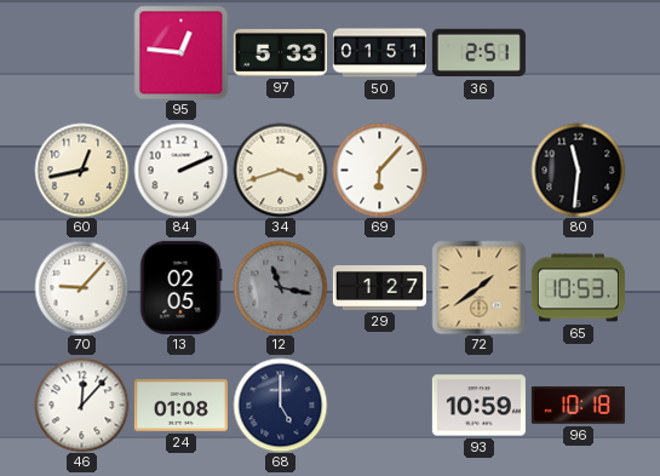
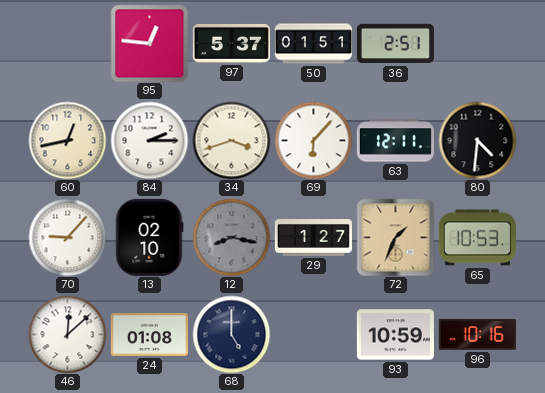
97: 5:33 -> 5:37 (231, 43)
84: 2:11 -> 2:15 (149, 140)
63: none -> 12:11 (395, 141)
80: 11:31 -> 4:31 (477, 140)
13: 02:05 -> 02:10 (149, 237)
12: 11:17 -> 8:17 (231, 237)
72: 1:39 -> 1:34 (395, 237)
46: 12:07 -> 12:08 (67, 334)
96: 10:18 -> 10:16 (477, 335)
